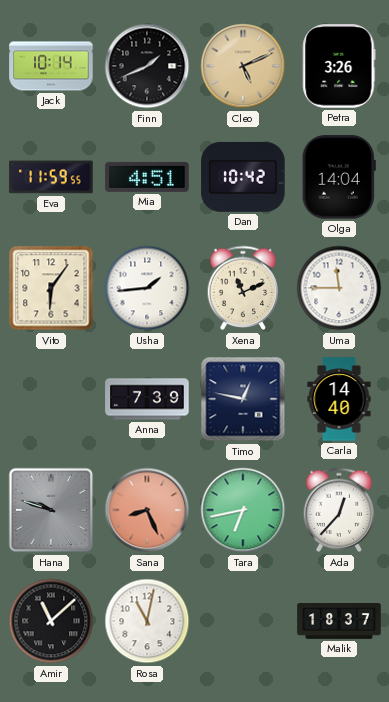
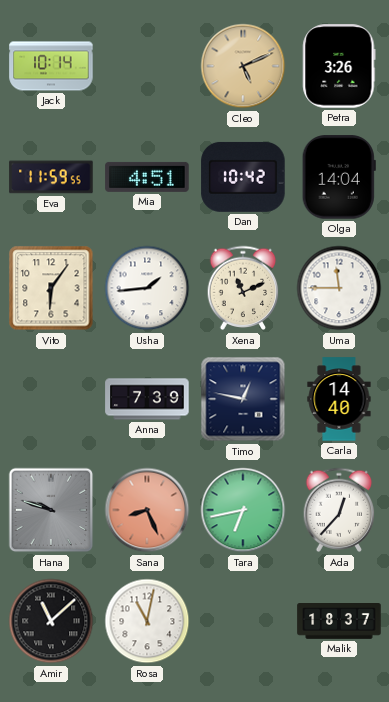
Finn: 1:41 -> none (147, 66)
